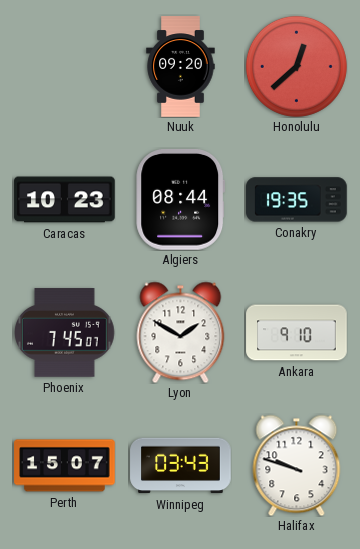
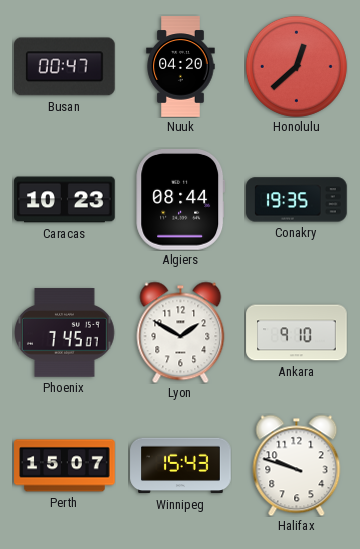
Busan: none -> 00:47 (65, 67)
Nuuk: 09:20 -> 04:20 (181, 67)
Winnipeg: 03:43 -> 15:43 (181, 466)
